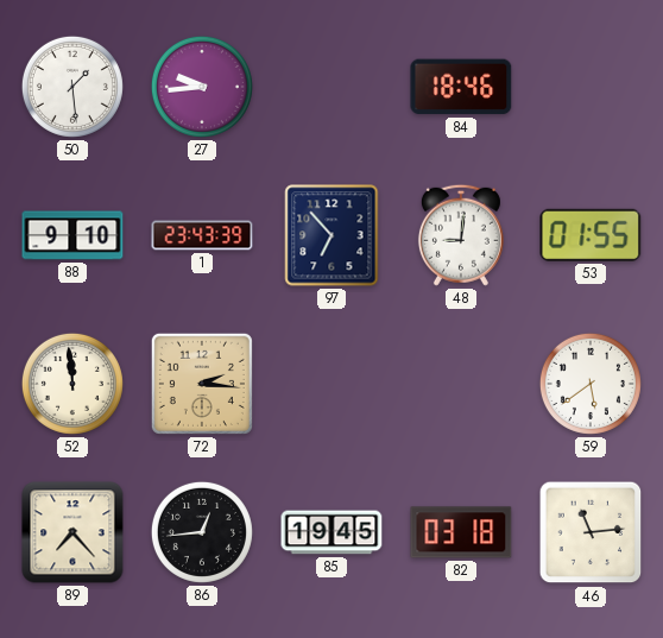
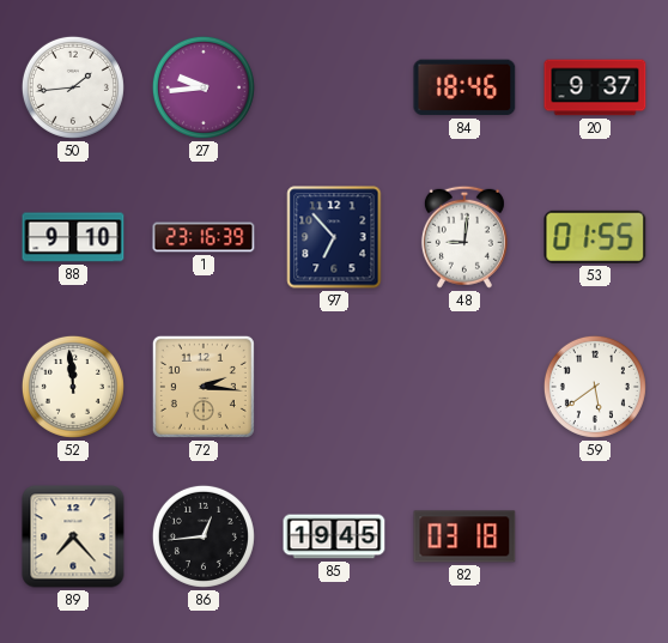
50: 1:29 -> 1:44 (73, 87)
20: none -> 9:37 (595, 87)
1: 23:43 -> 23:16 (204, 237)
46: 11:14 -> none (591, 532)
